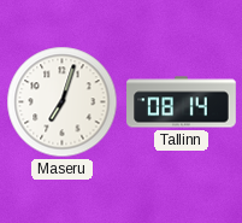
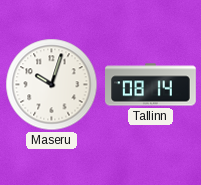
Maseru: 7:03 -> 10:03 (52, 85)
